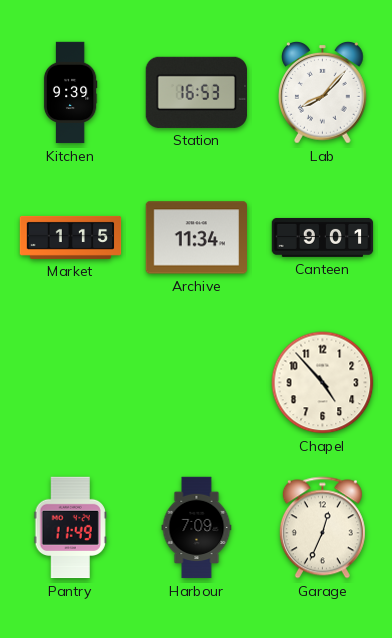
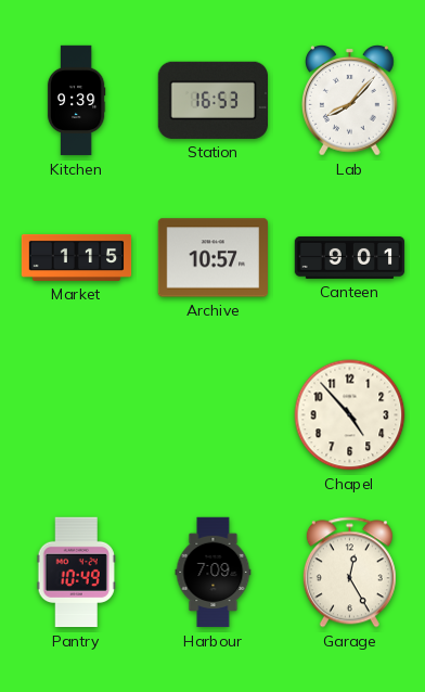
Archive: 11:34 -> 10:57 (212, 258)
Pantry: 11:49 -> 10:49 (76, 573)
Garage: 12:34 -> 12:25 (349, 573)
